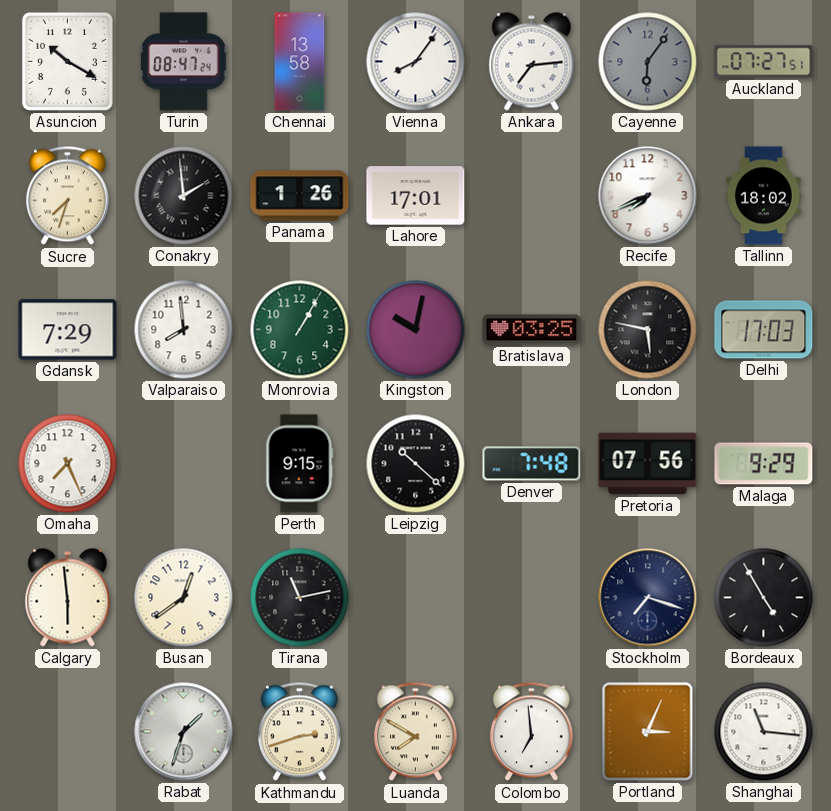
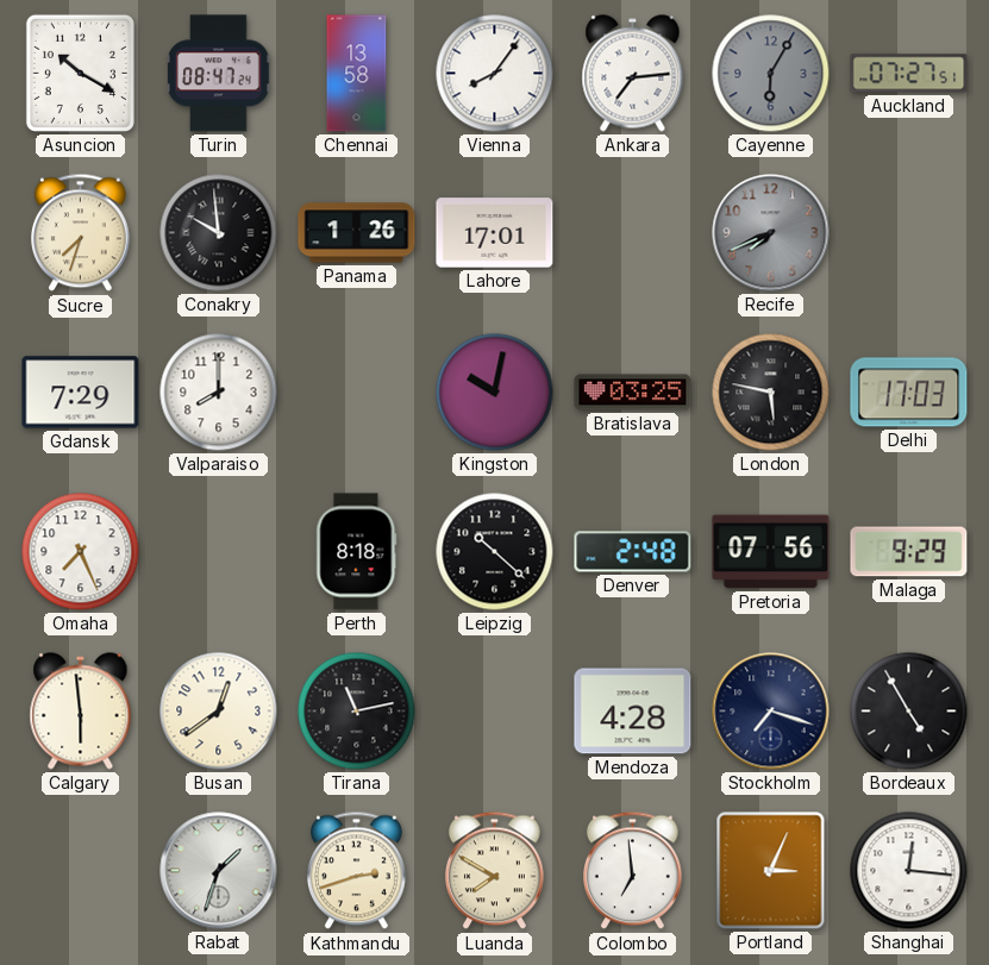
Cayenne: 6:06 -> 6:05 (771, 74)
Conakry: 1:59 -> 9:59 (219, 233)
Recife dial: white -> grey (771, 233)
Tallinn: 18:02 -> none (764, 196)
Valparaiso: 7:59 -> 8:00 (219, 393)
Monrovia: 1:05 -> none (300, 330)
Perth: 9:15 -> 8:18 (357, 552)
Denver: 7:48 -> 2:48 (633, 552)
Mendoza: none -> 4:28 (633, 712)
Shanghai: 11:16 -> 12:16 (909, 871)
